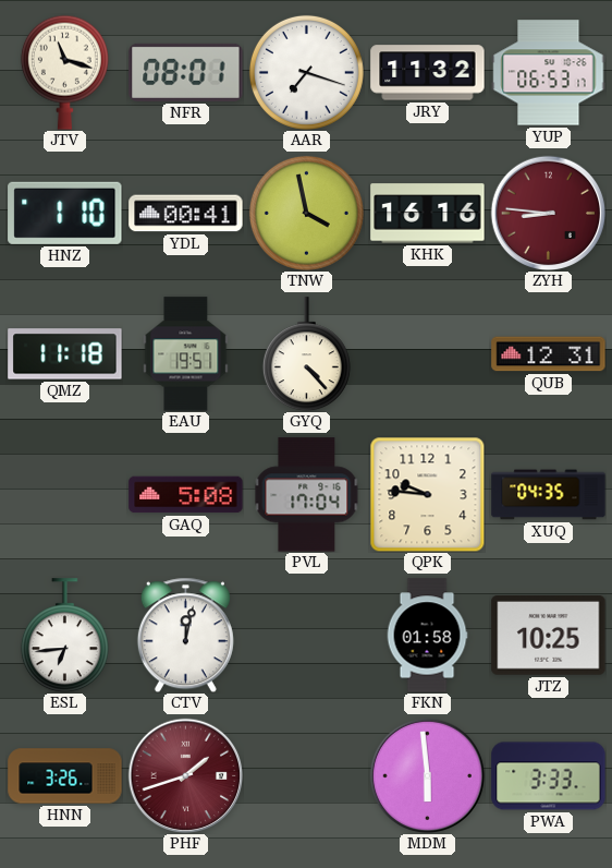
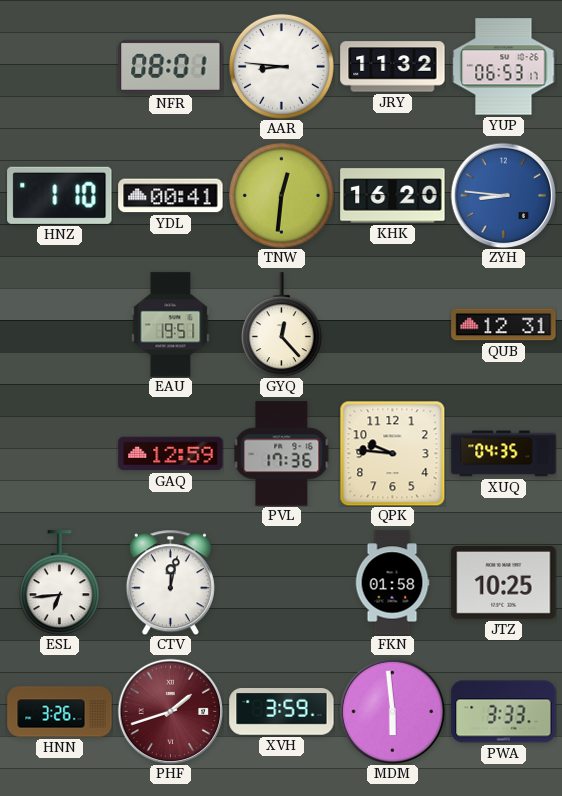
JTV: 11:18 -> none (64, 72)
AAR: 7:18 -> 8:46 (281, 66)
TNW: 3:58 -> 12:31 (281, 195)
KHK: 16:16 -> 16:20 (393, 196)
ZYH dial: burgundy -> blue (503, 195)
QMZ: 11:18 -> none (65, 354)
GYQ: 4:23 -> 12:23 (281, 325)
GAQ: 5:08 -> 12:59 (171, 454)
PVL: 17:04 -> 17:36 (282, 454)
XVH: none -> 3:59 (282, 712)
